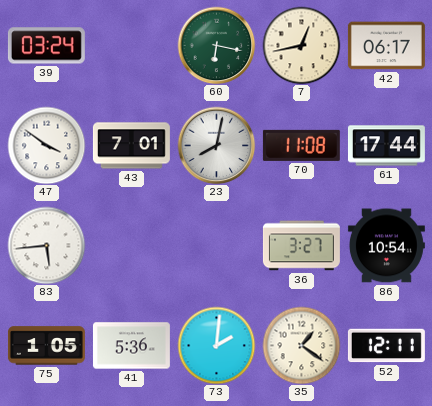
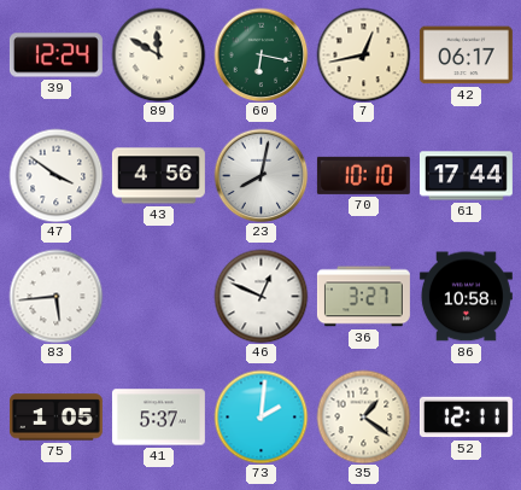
39: 03:24 -> 12:24 (55, 56)
89: none -> 11:50 (158, 54)
43: 7:01 -> 4:56 (158, 176)
70: 11:08 -> 10:10 (363, 175)
46: none -> 12:49 (260, 296)
86: 10:54 -> 10:58 (466, 297)
41: 5:36 -> 5:37 (158, 418)
